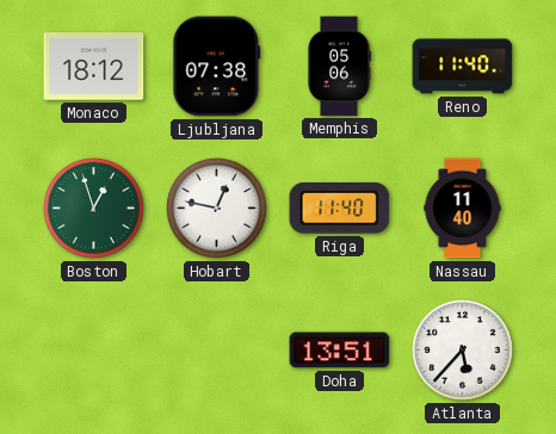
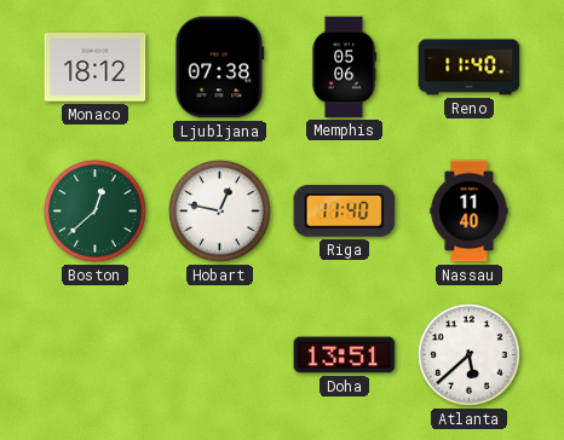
Boston: 12:57 -> 12:38 (96, 212)
Atlanta: 5:37 -> 5:38 (470, 355)
